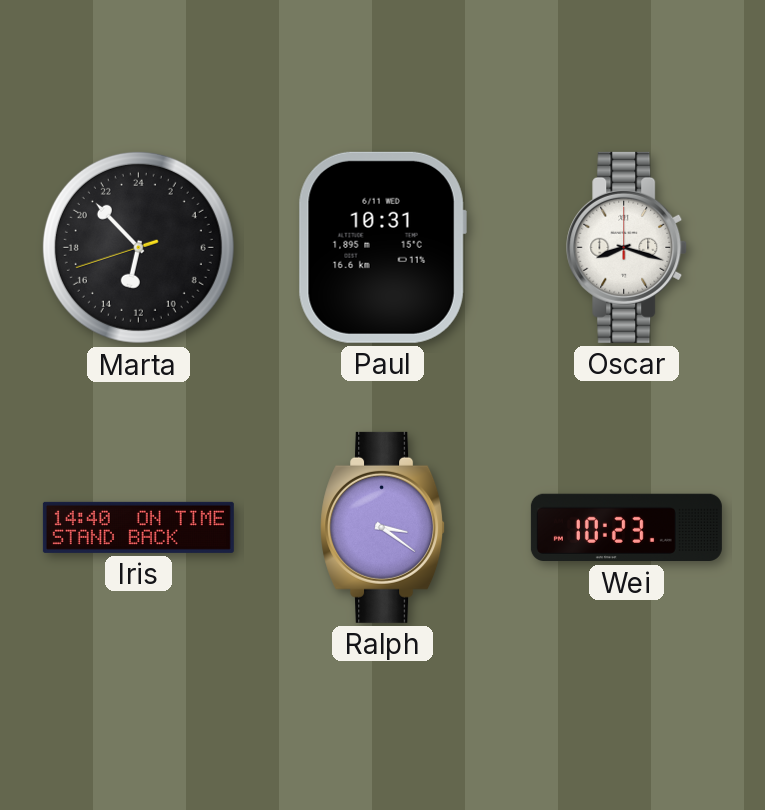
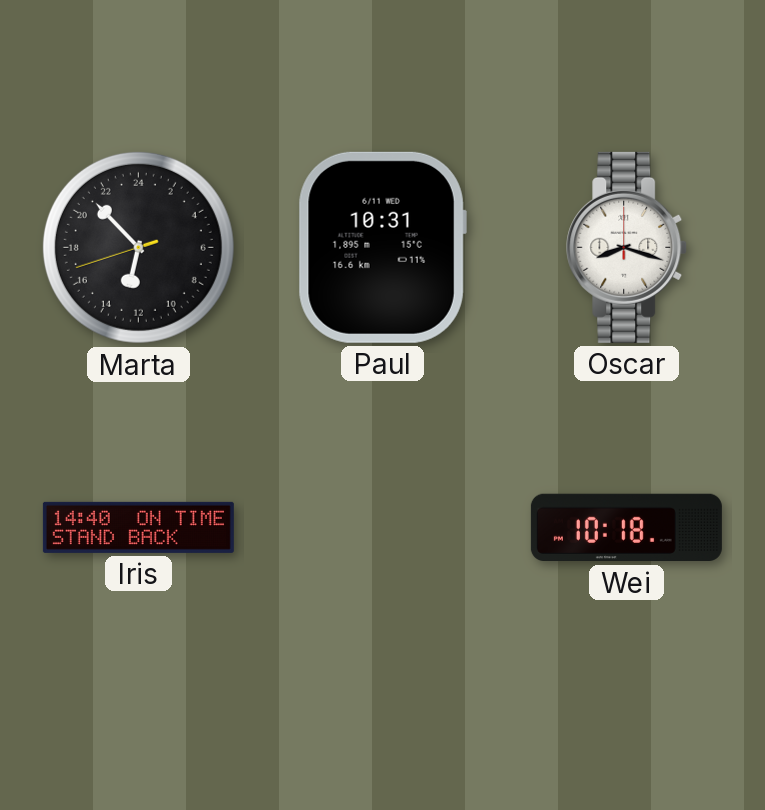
Ralph: 3:21 -> none (383, 527)
Wei: 10:23 -> 10:18 (626, 528)
